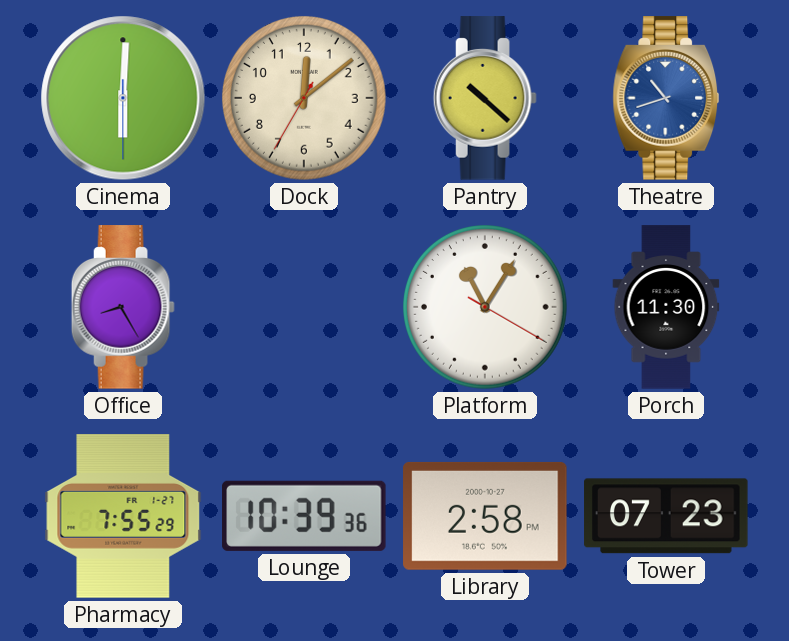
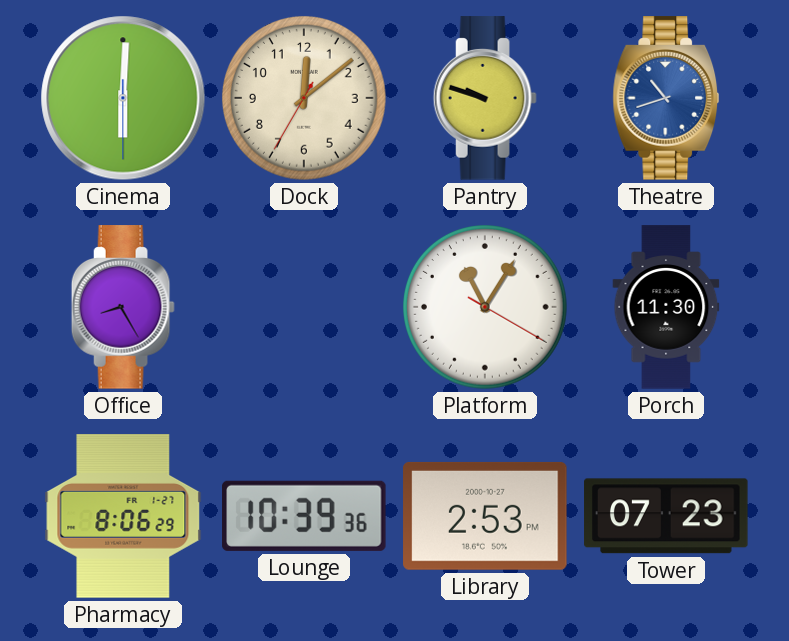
Pantry: 10:22 -> 9:48 (485, 98)
Pharmacy: 7:55 -> 8:06 (123, 516)
Library: 2:58 -> 2:53 (485, 516)
